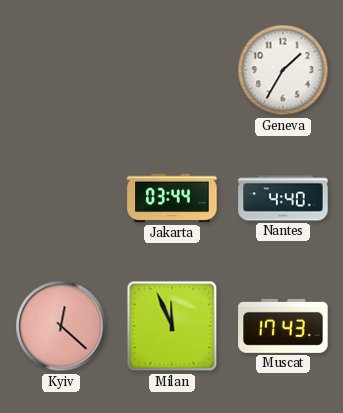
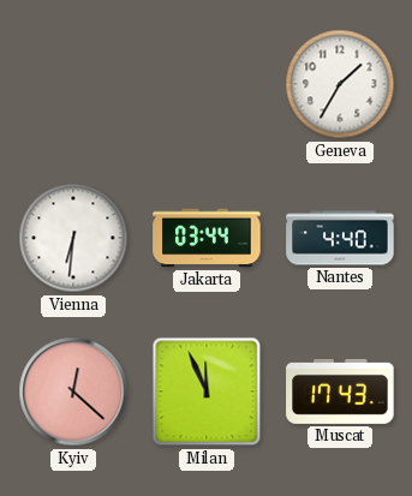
Vienna: none -> 6:31 (73, 238)
